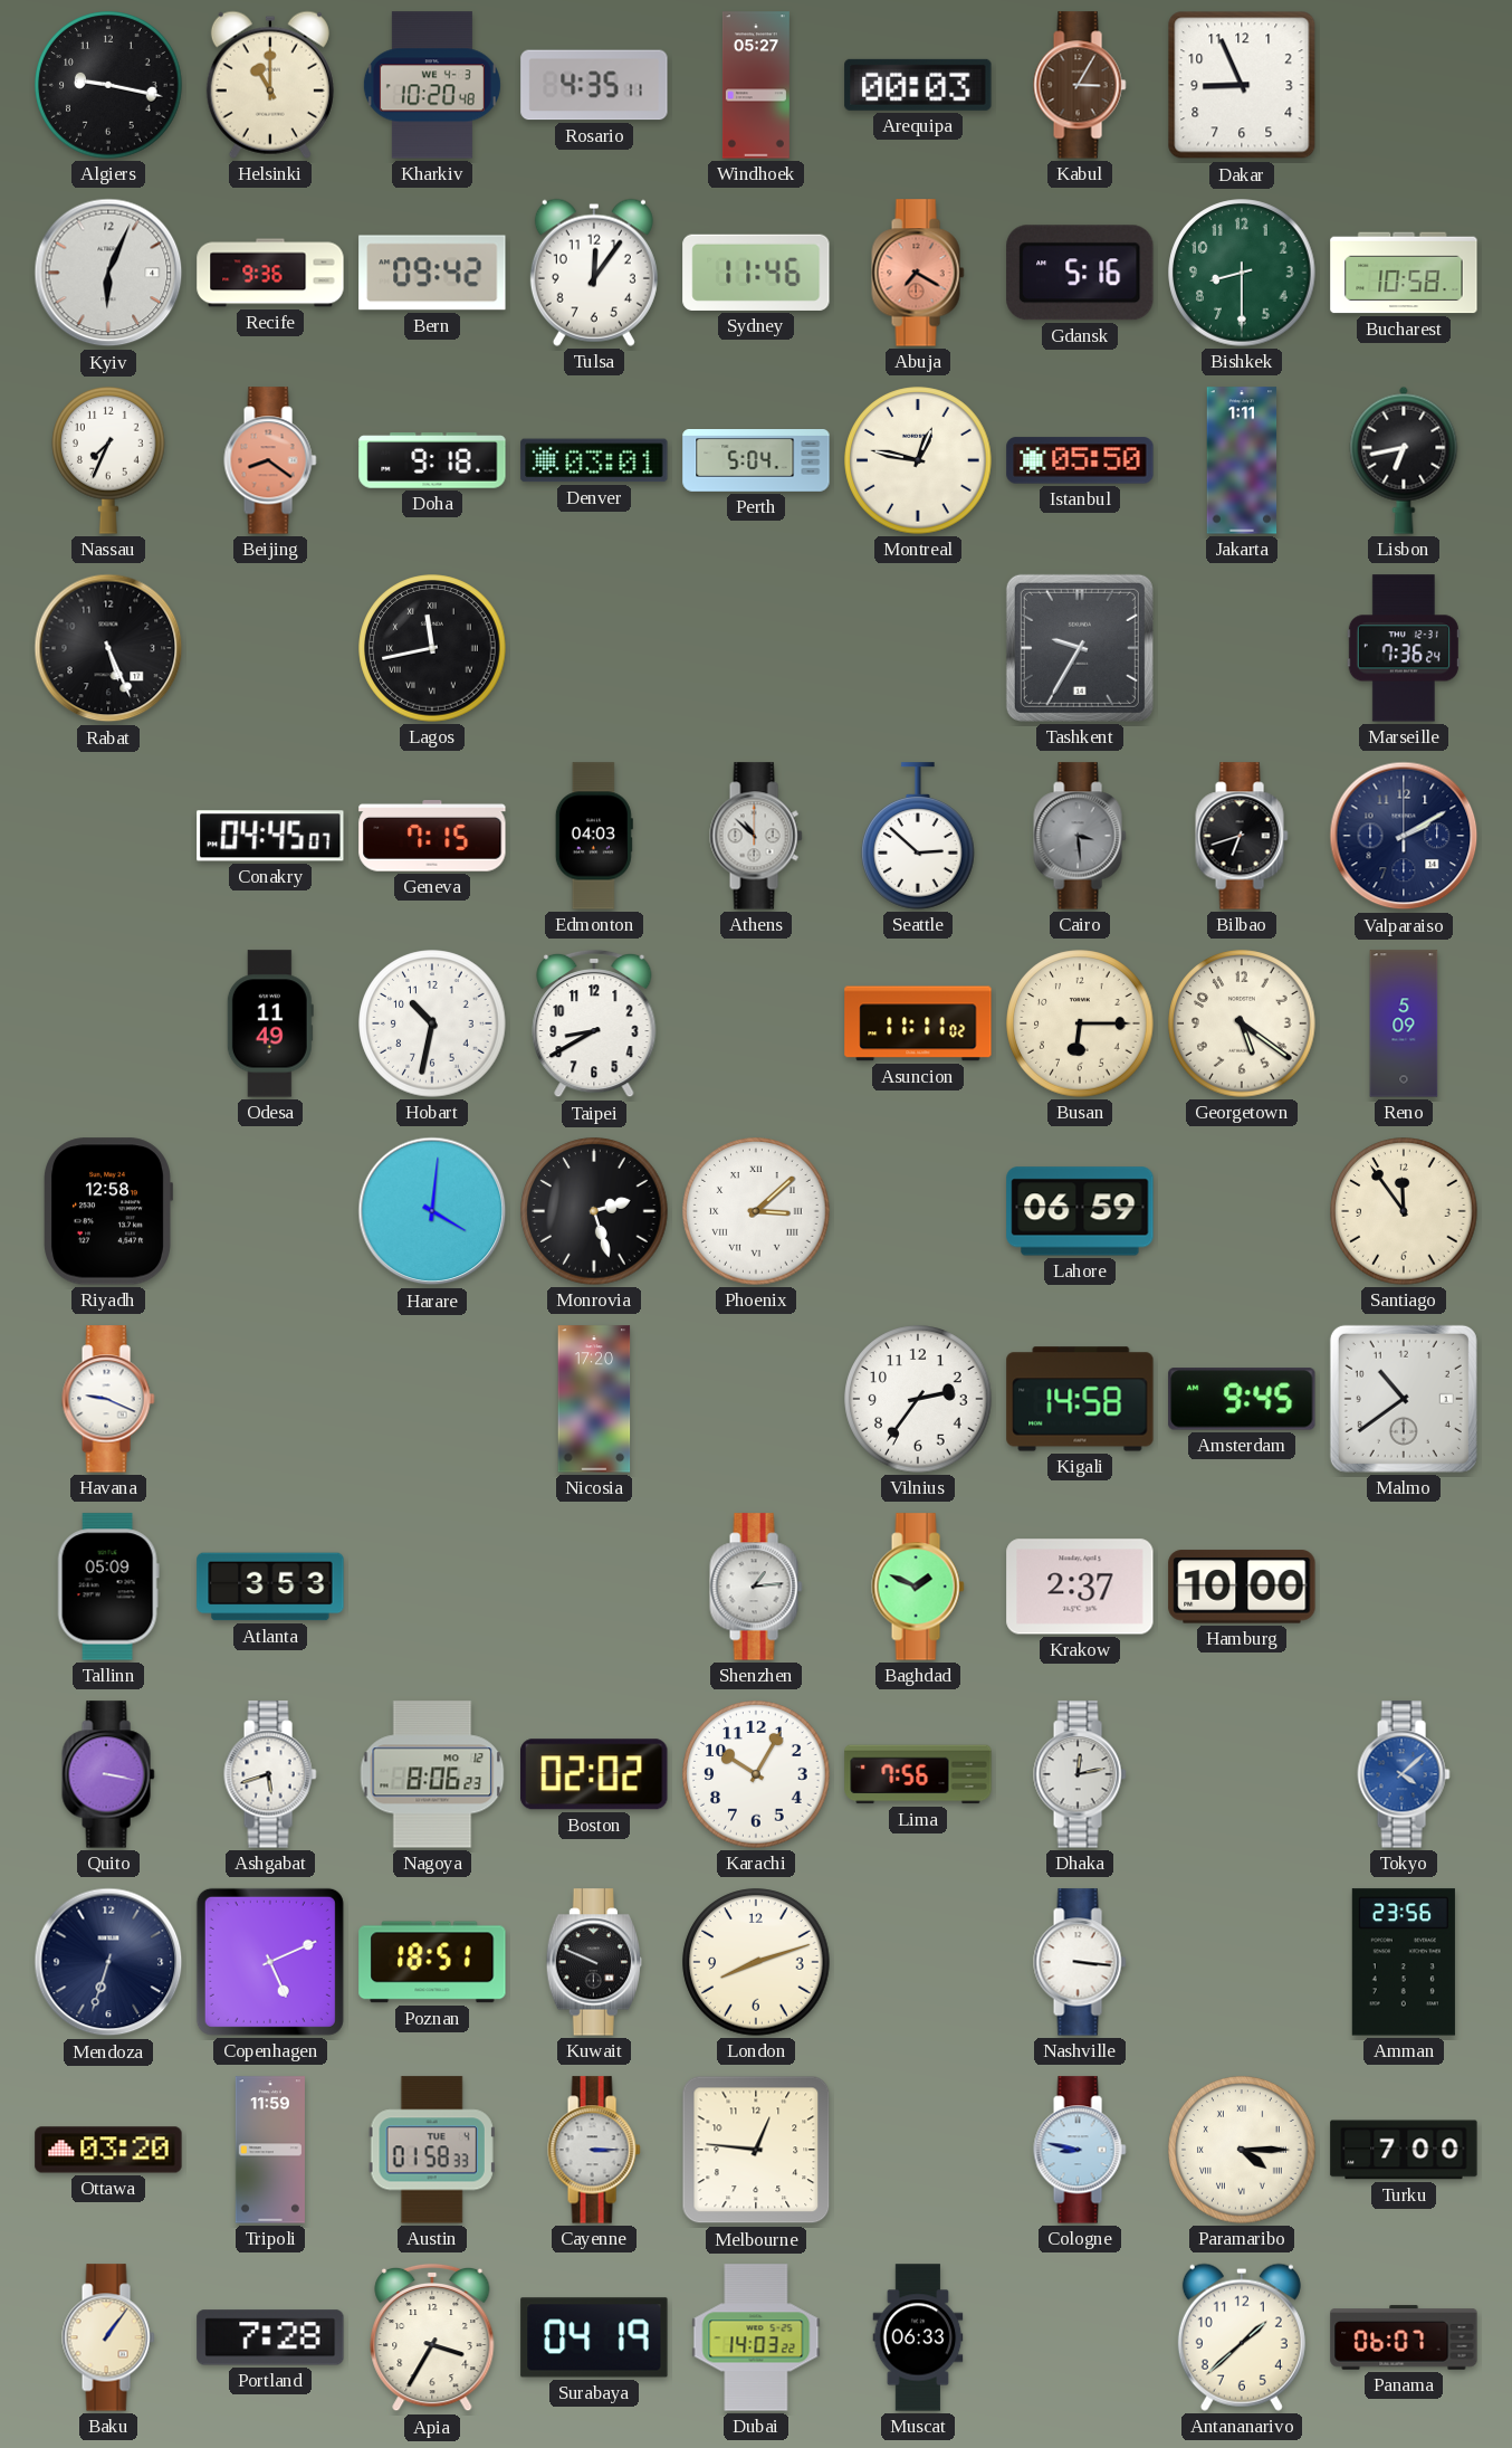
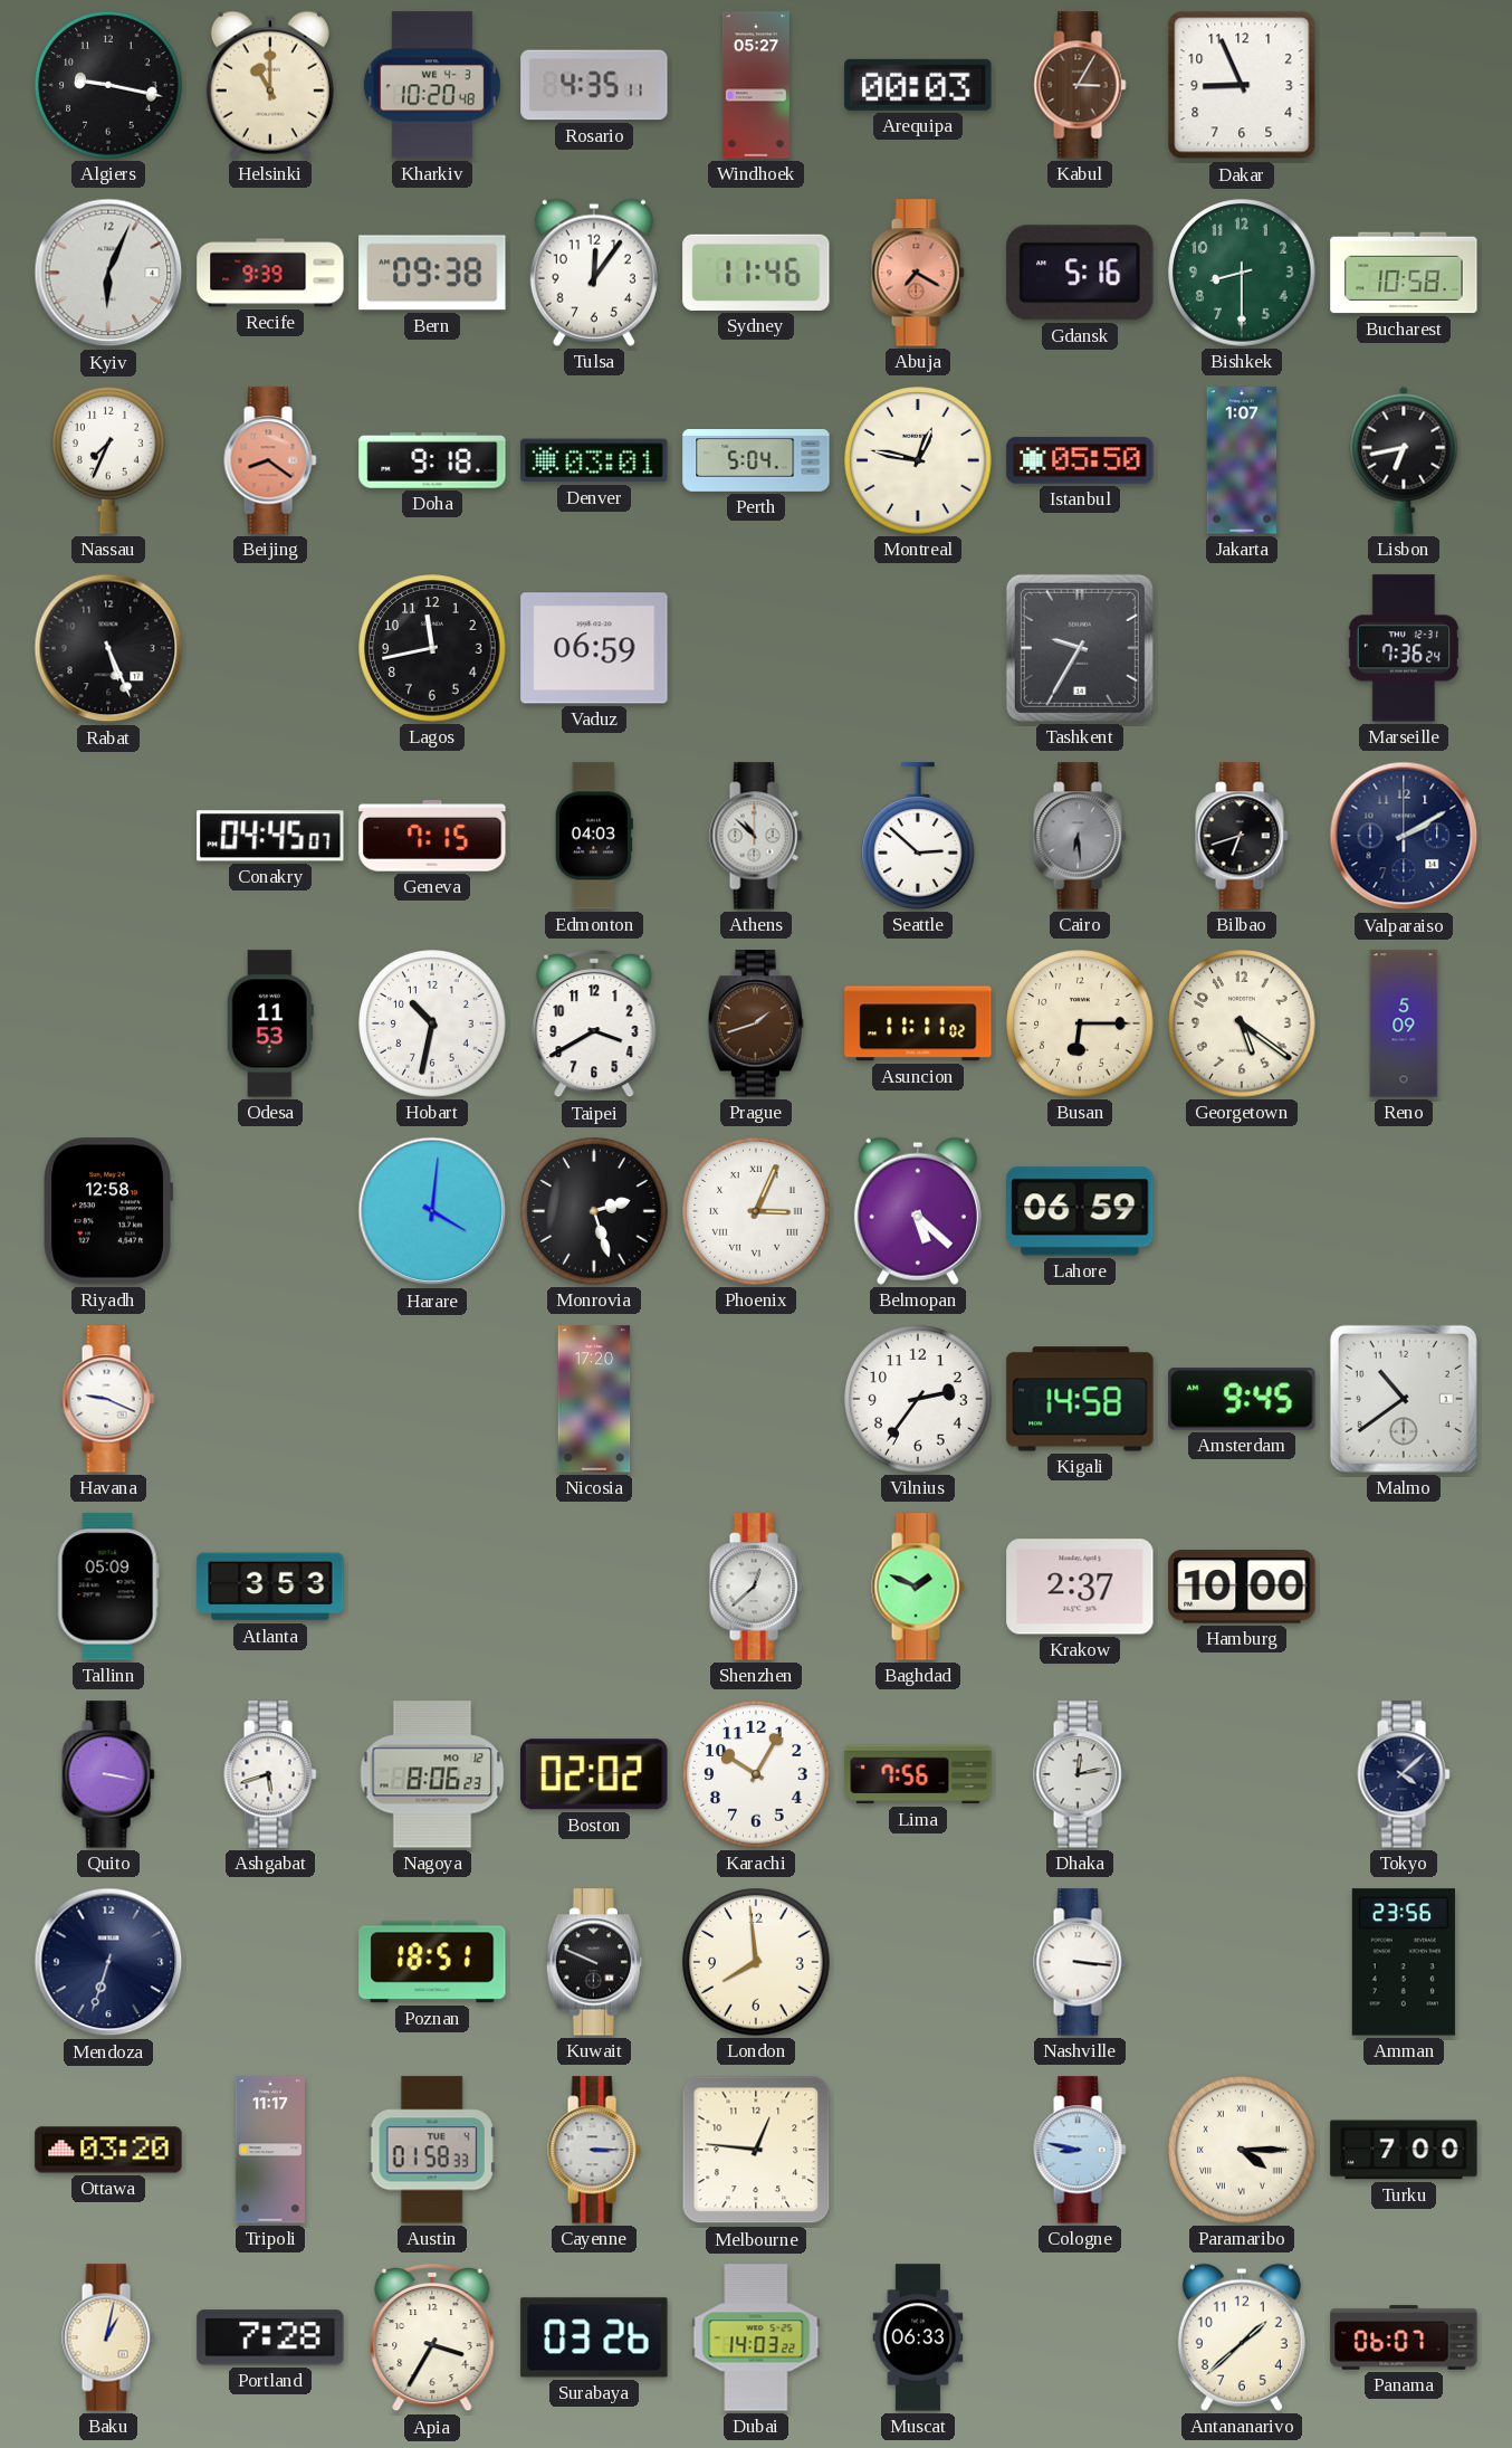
Recife: 9:36 -> 9:39 (270, 273)
Bern: 09:42 -> 09:38 (432, 273)
Jakarta: 1:11 -> 1:07 (1242, 460)
Lagos numerals: Roman -> Arabic (432, 648)
Vaduz: none -> 06:59 (594, 648)
Cairo: 3:29 -> 6:29 (1080, 836)
Odesa: 11:49 -> 11:53 (270, 1023)
Taipei: 8:40 -> 3:40 (594, 1023)
Prague: none -> 1:42 (755, 1023)
Phoenix: 3:08 -> 3:04 (756, 1211)
Belmopan: none -> 5:22 (918, 1211)
Santiago: 11:54 -> none (1404, 1211)
Shenzhen: 1:14 -> 12:38 (756, 1587)
Tokyo dial: blue -> navy (1404, 1774)
Copenhagen: 5:11 -> none (270, 1962)
London: 8:12 -> 7:59 (756, 1962)
Tripoli: 11:59 -> 11:17 (270, 2150)
Baku: 1:06 -> 1:02 (108, 2337)
Surabaya: 04:19 -> 03:26 (594, 2337)
